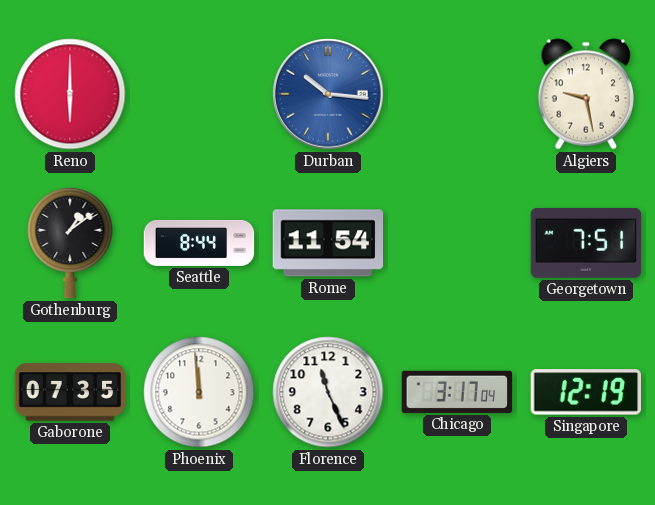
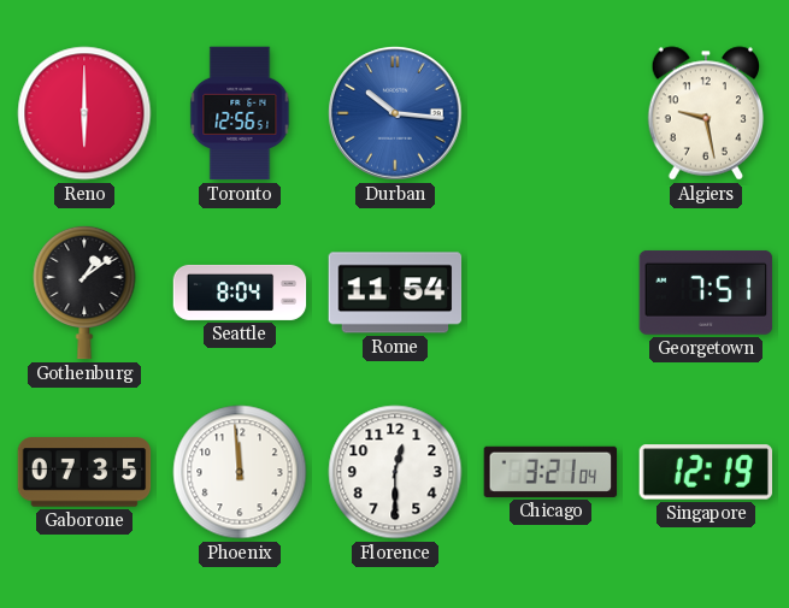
Toronto: none -> 12:56 (240, 113)
Seattle: 8:44 -> 8:04 (240, 293)
Florence: 11:26 -> 12:30 (395, 472)
Chicago: 3:17 -> 3:21 (550, 472)
